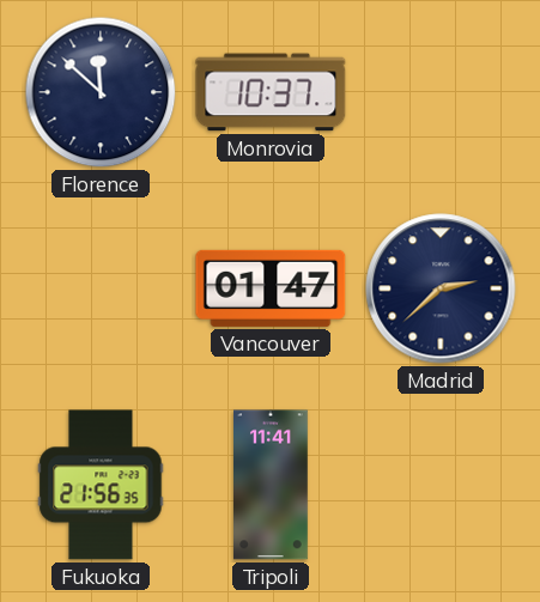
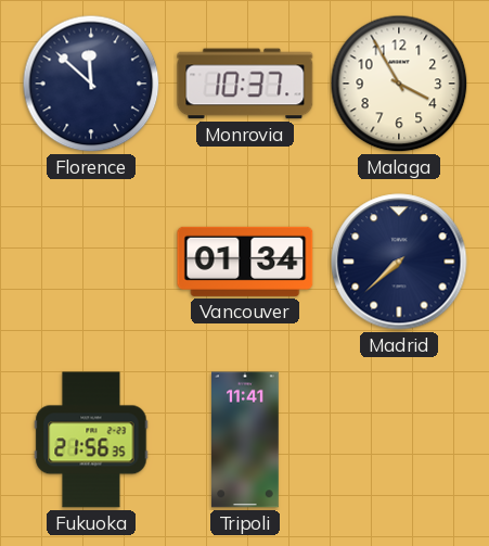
Malaga: none -> 3:55 (399, 84)
Vancouver: 01:47 -> 01:34 (245, 262)
Madrid: 2:38 -> 7:38 (399, 262)
